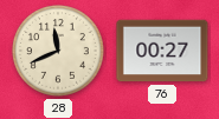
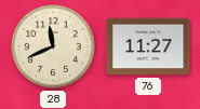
76: 00:27 -> 11:27 (148, 46)
